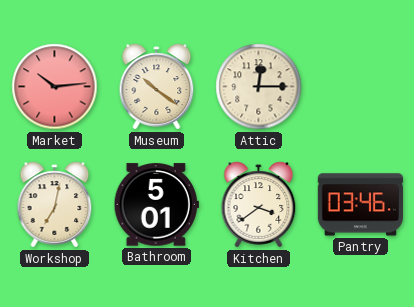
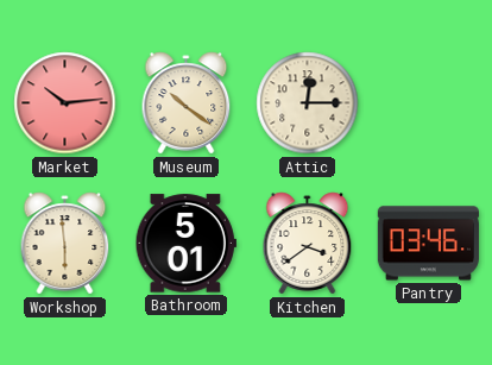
Workshop: 7:02 -> 5:59 (65, 244)
